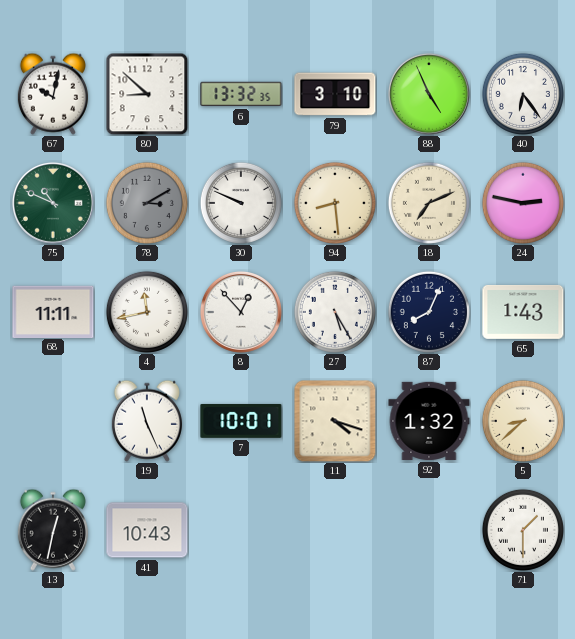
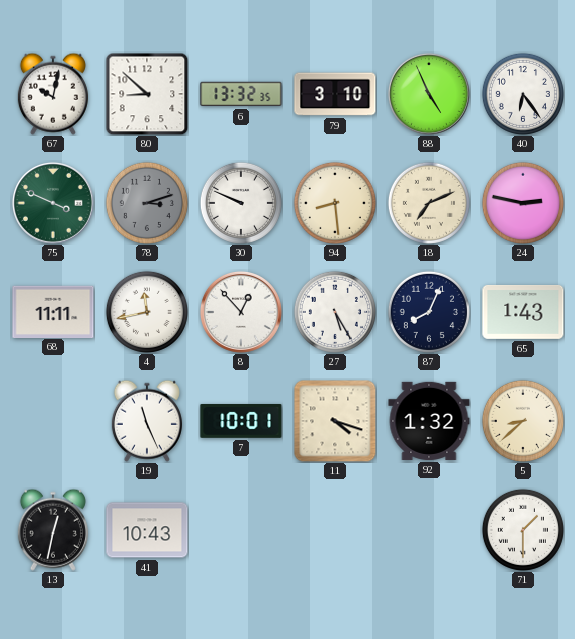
75: 10:49 -> 3:49 (53, 203)
78: 3:10 -> 3:12 (147, 203)
